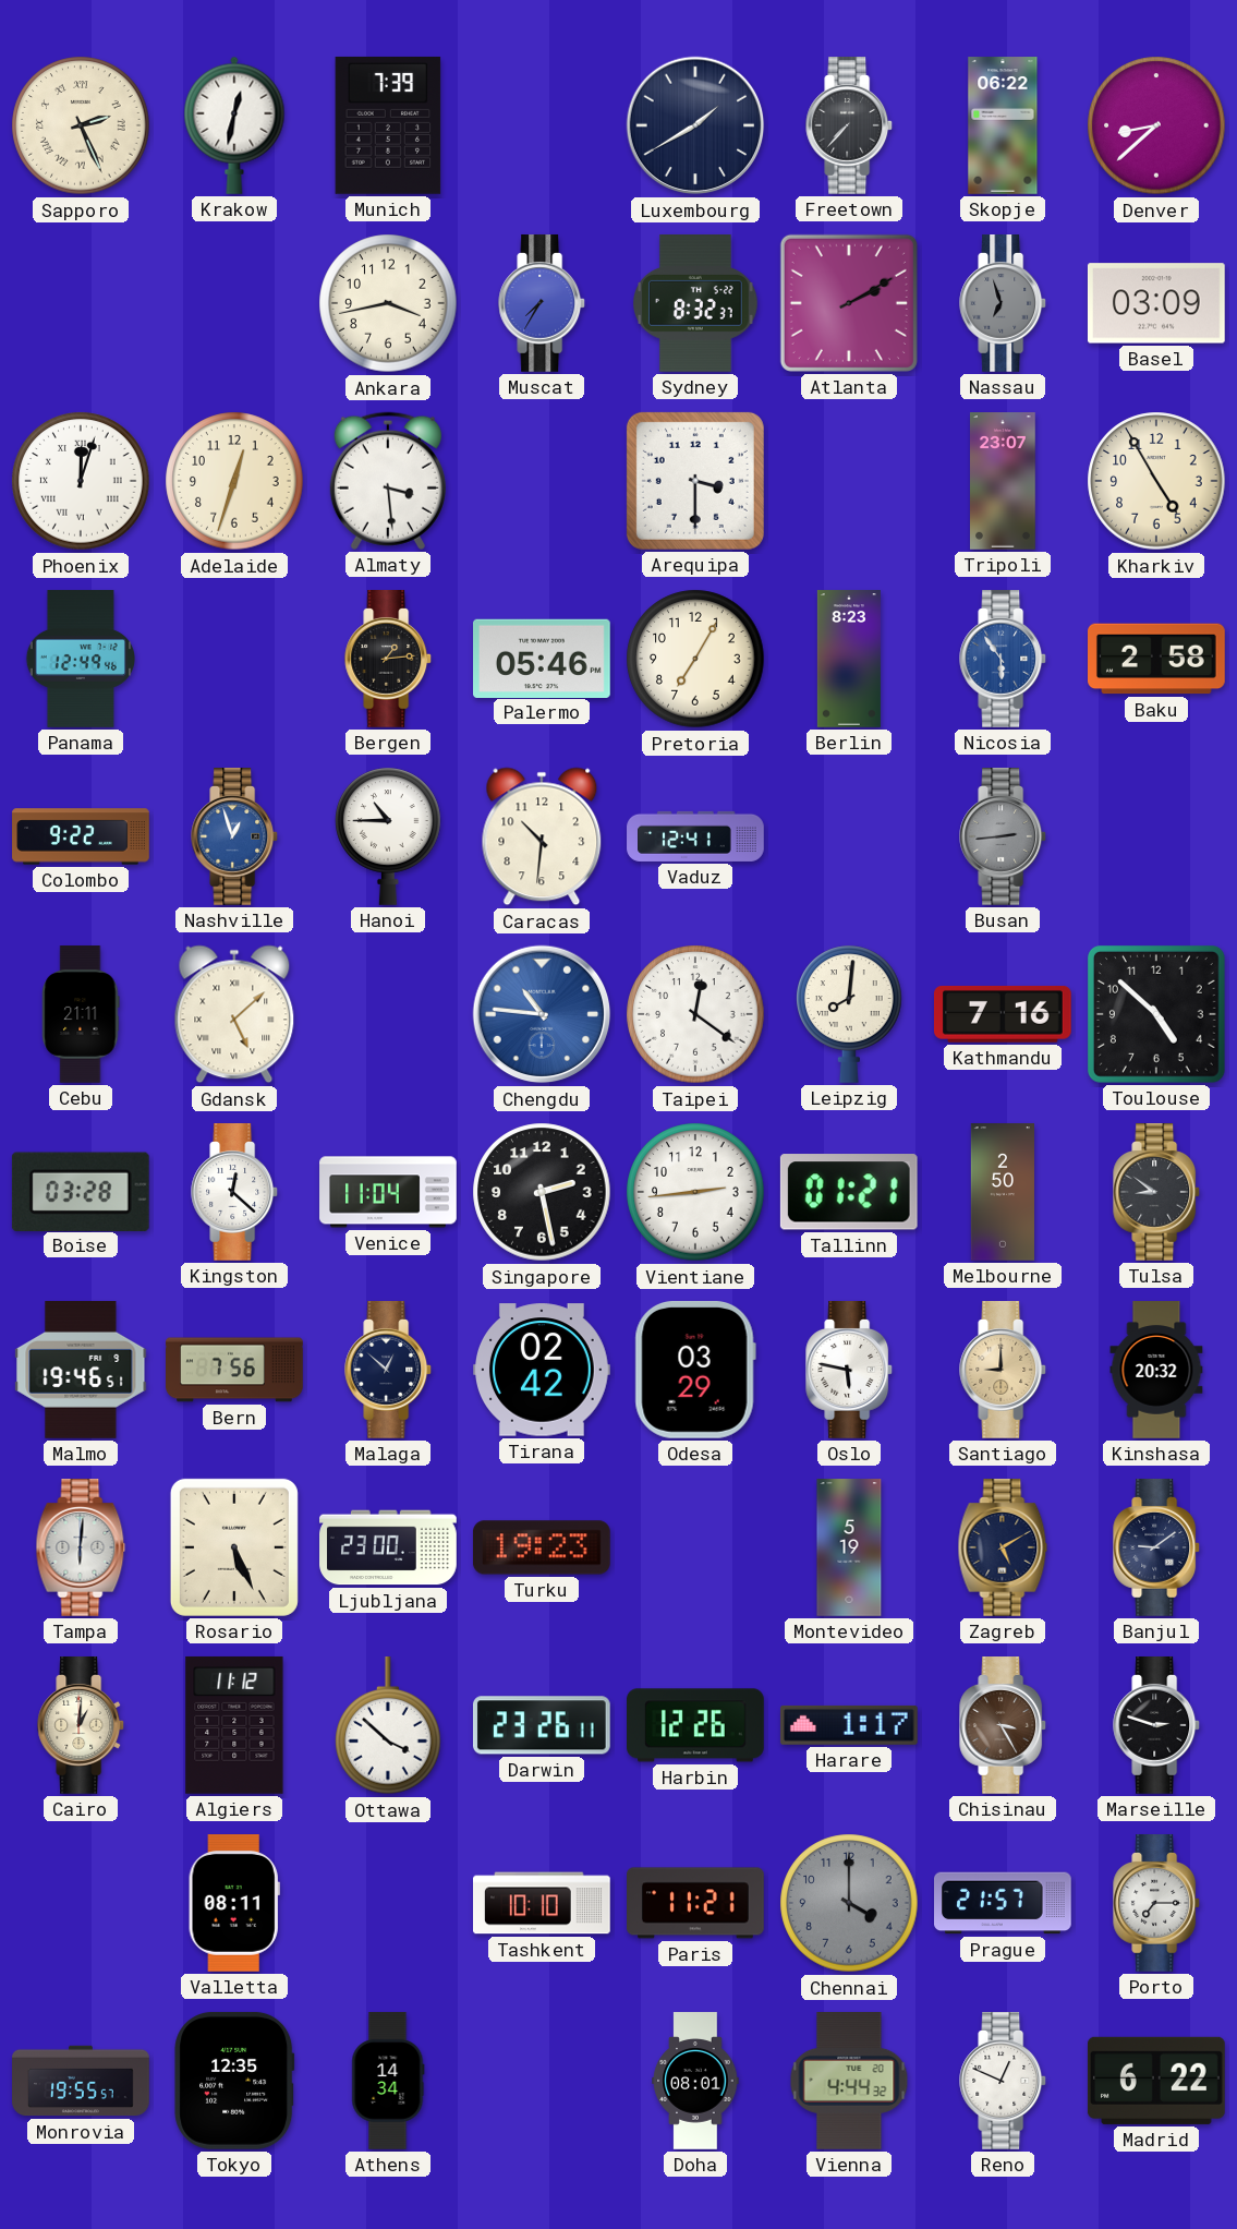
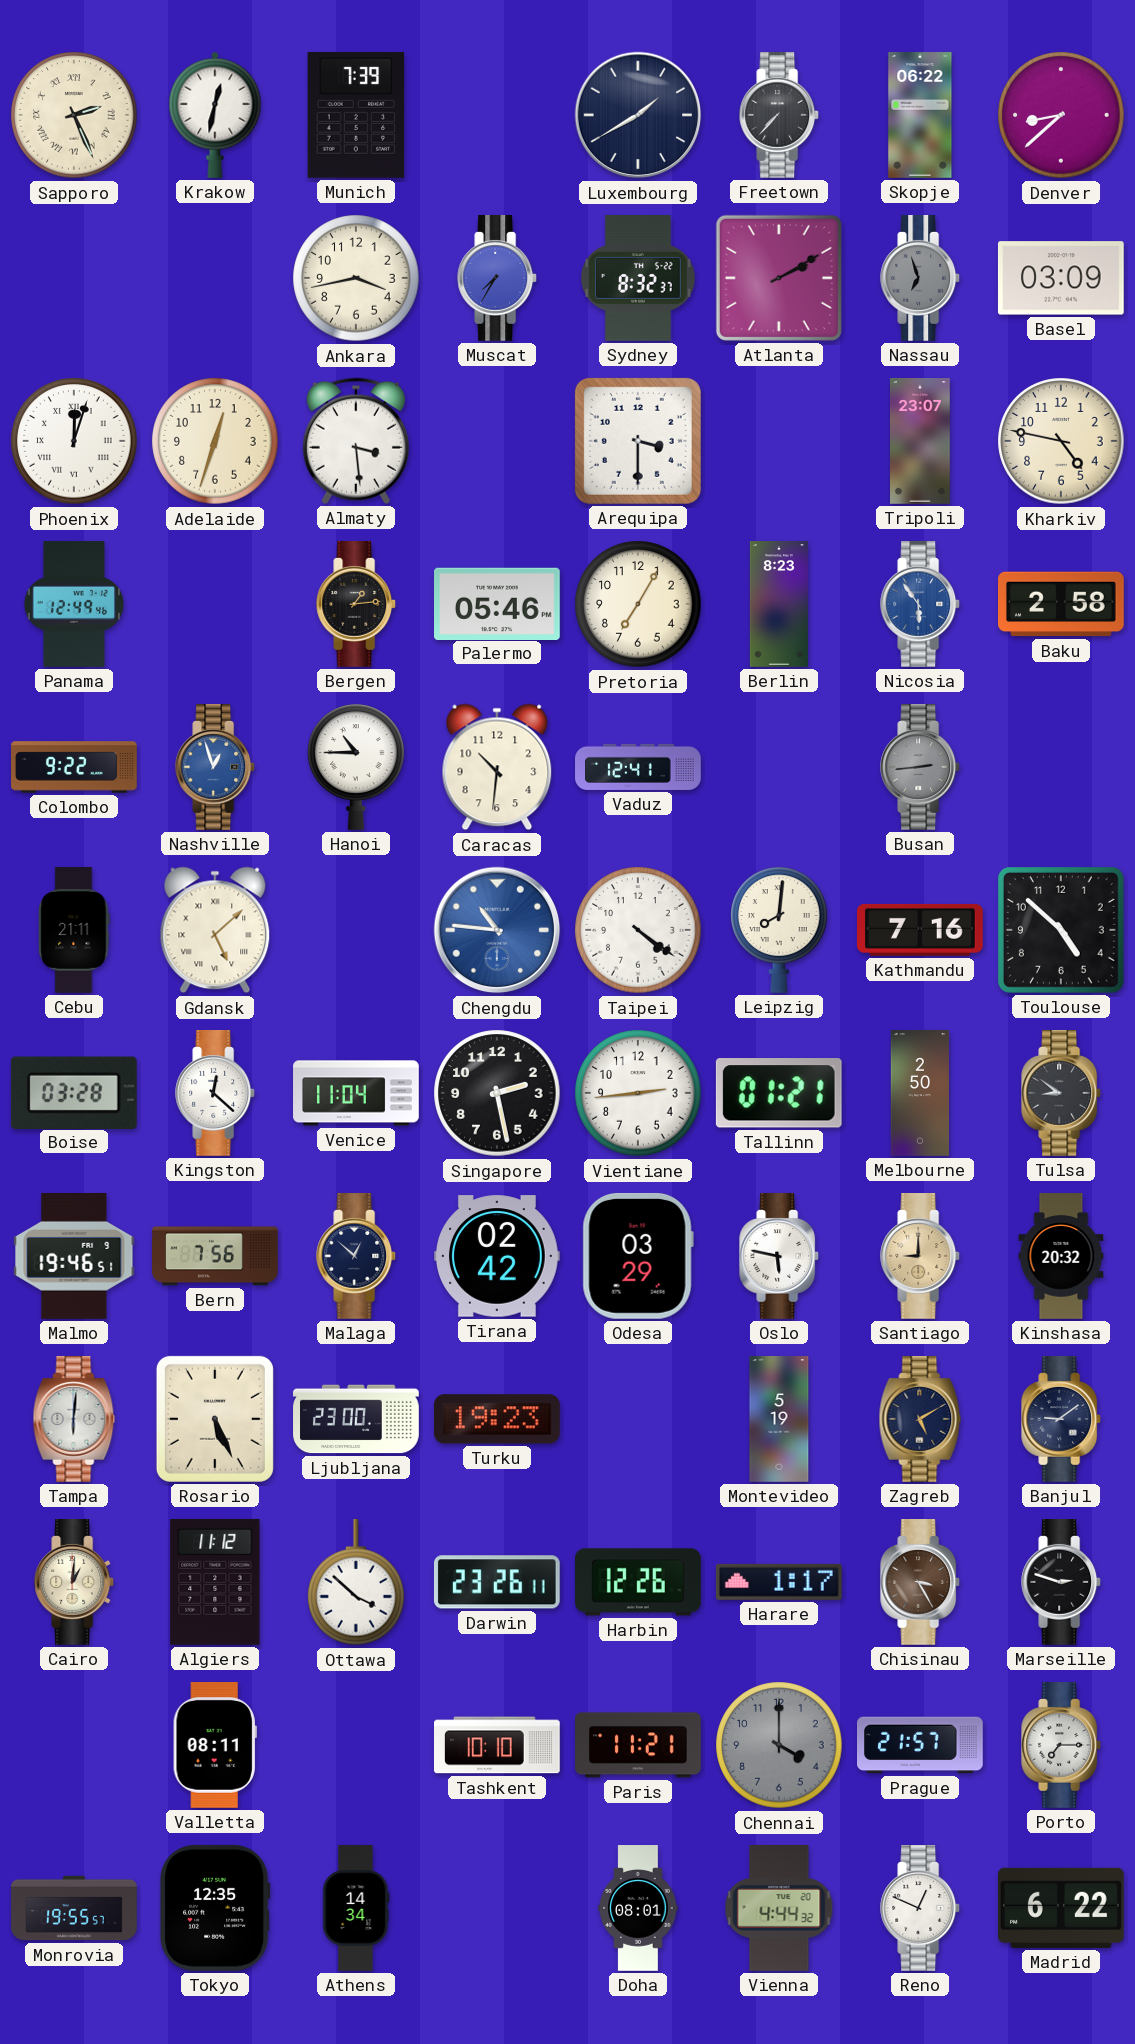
Kharkiv: 4:55 -> 4:47 (1061, 441)
Taipei: 12:21 -> 4:21 (638, 930)
